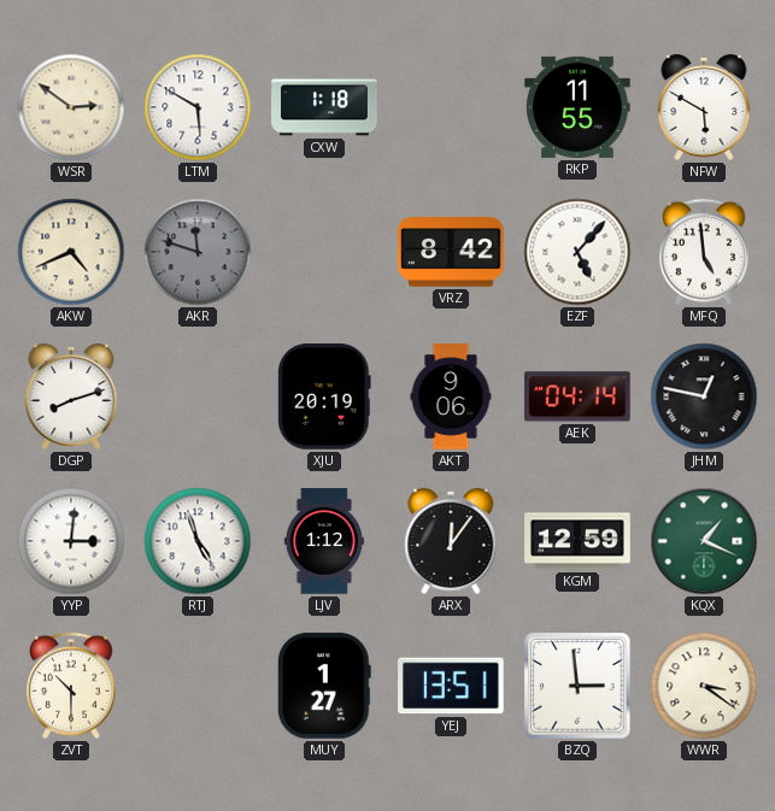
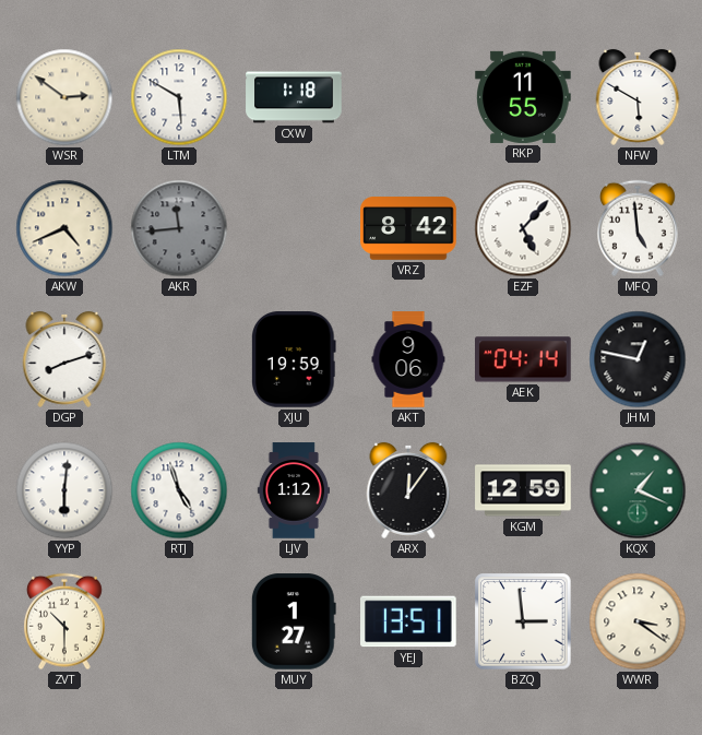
AKR: 11:48 -> 11:44 (179, 228)
XJU: 20:19 -> 19:59 (295, 359)
YYP: 3:01 -> 6:01 (64, 490)
